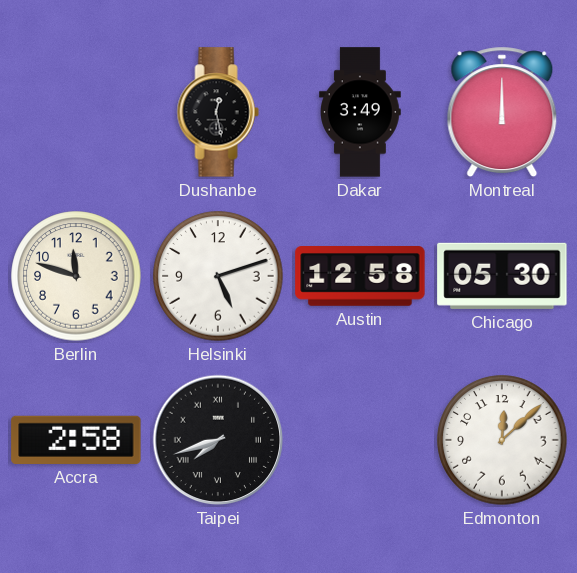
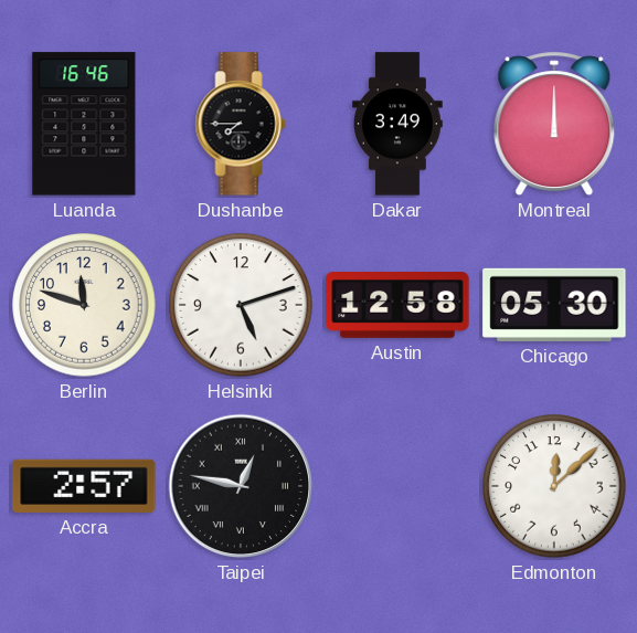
Luanda: none -> 16:46 (84, 124)
Dushanbe: 12:28 -> 7:45 (241, 124)
Accra: 2:58 -> 2:57 (84, 486)
Taipei: 7:42 -> 12:47 (241, 486)
